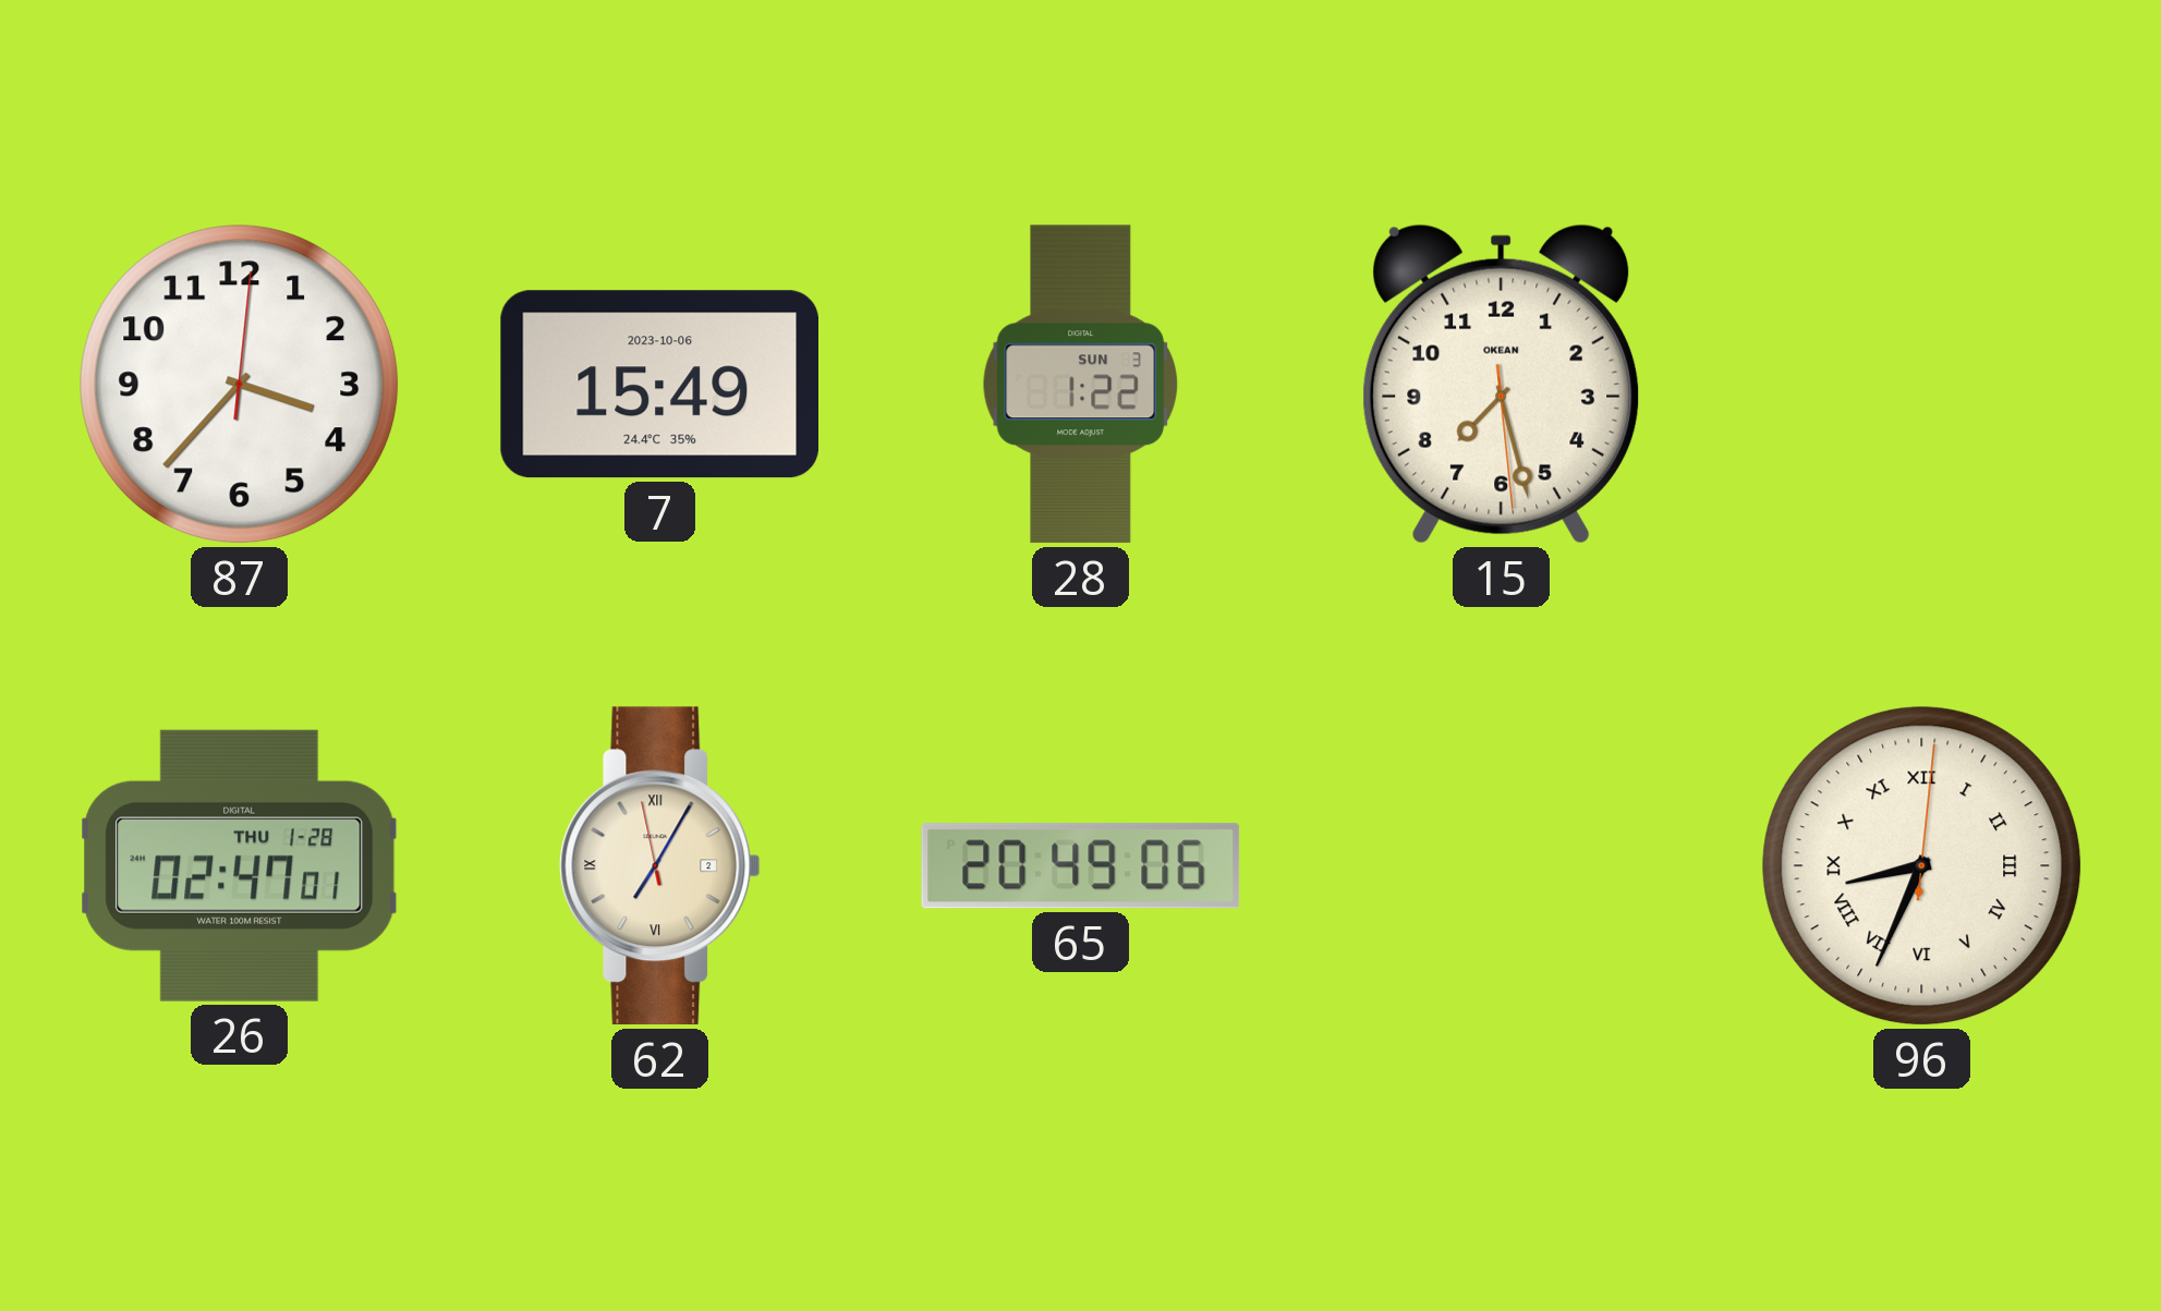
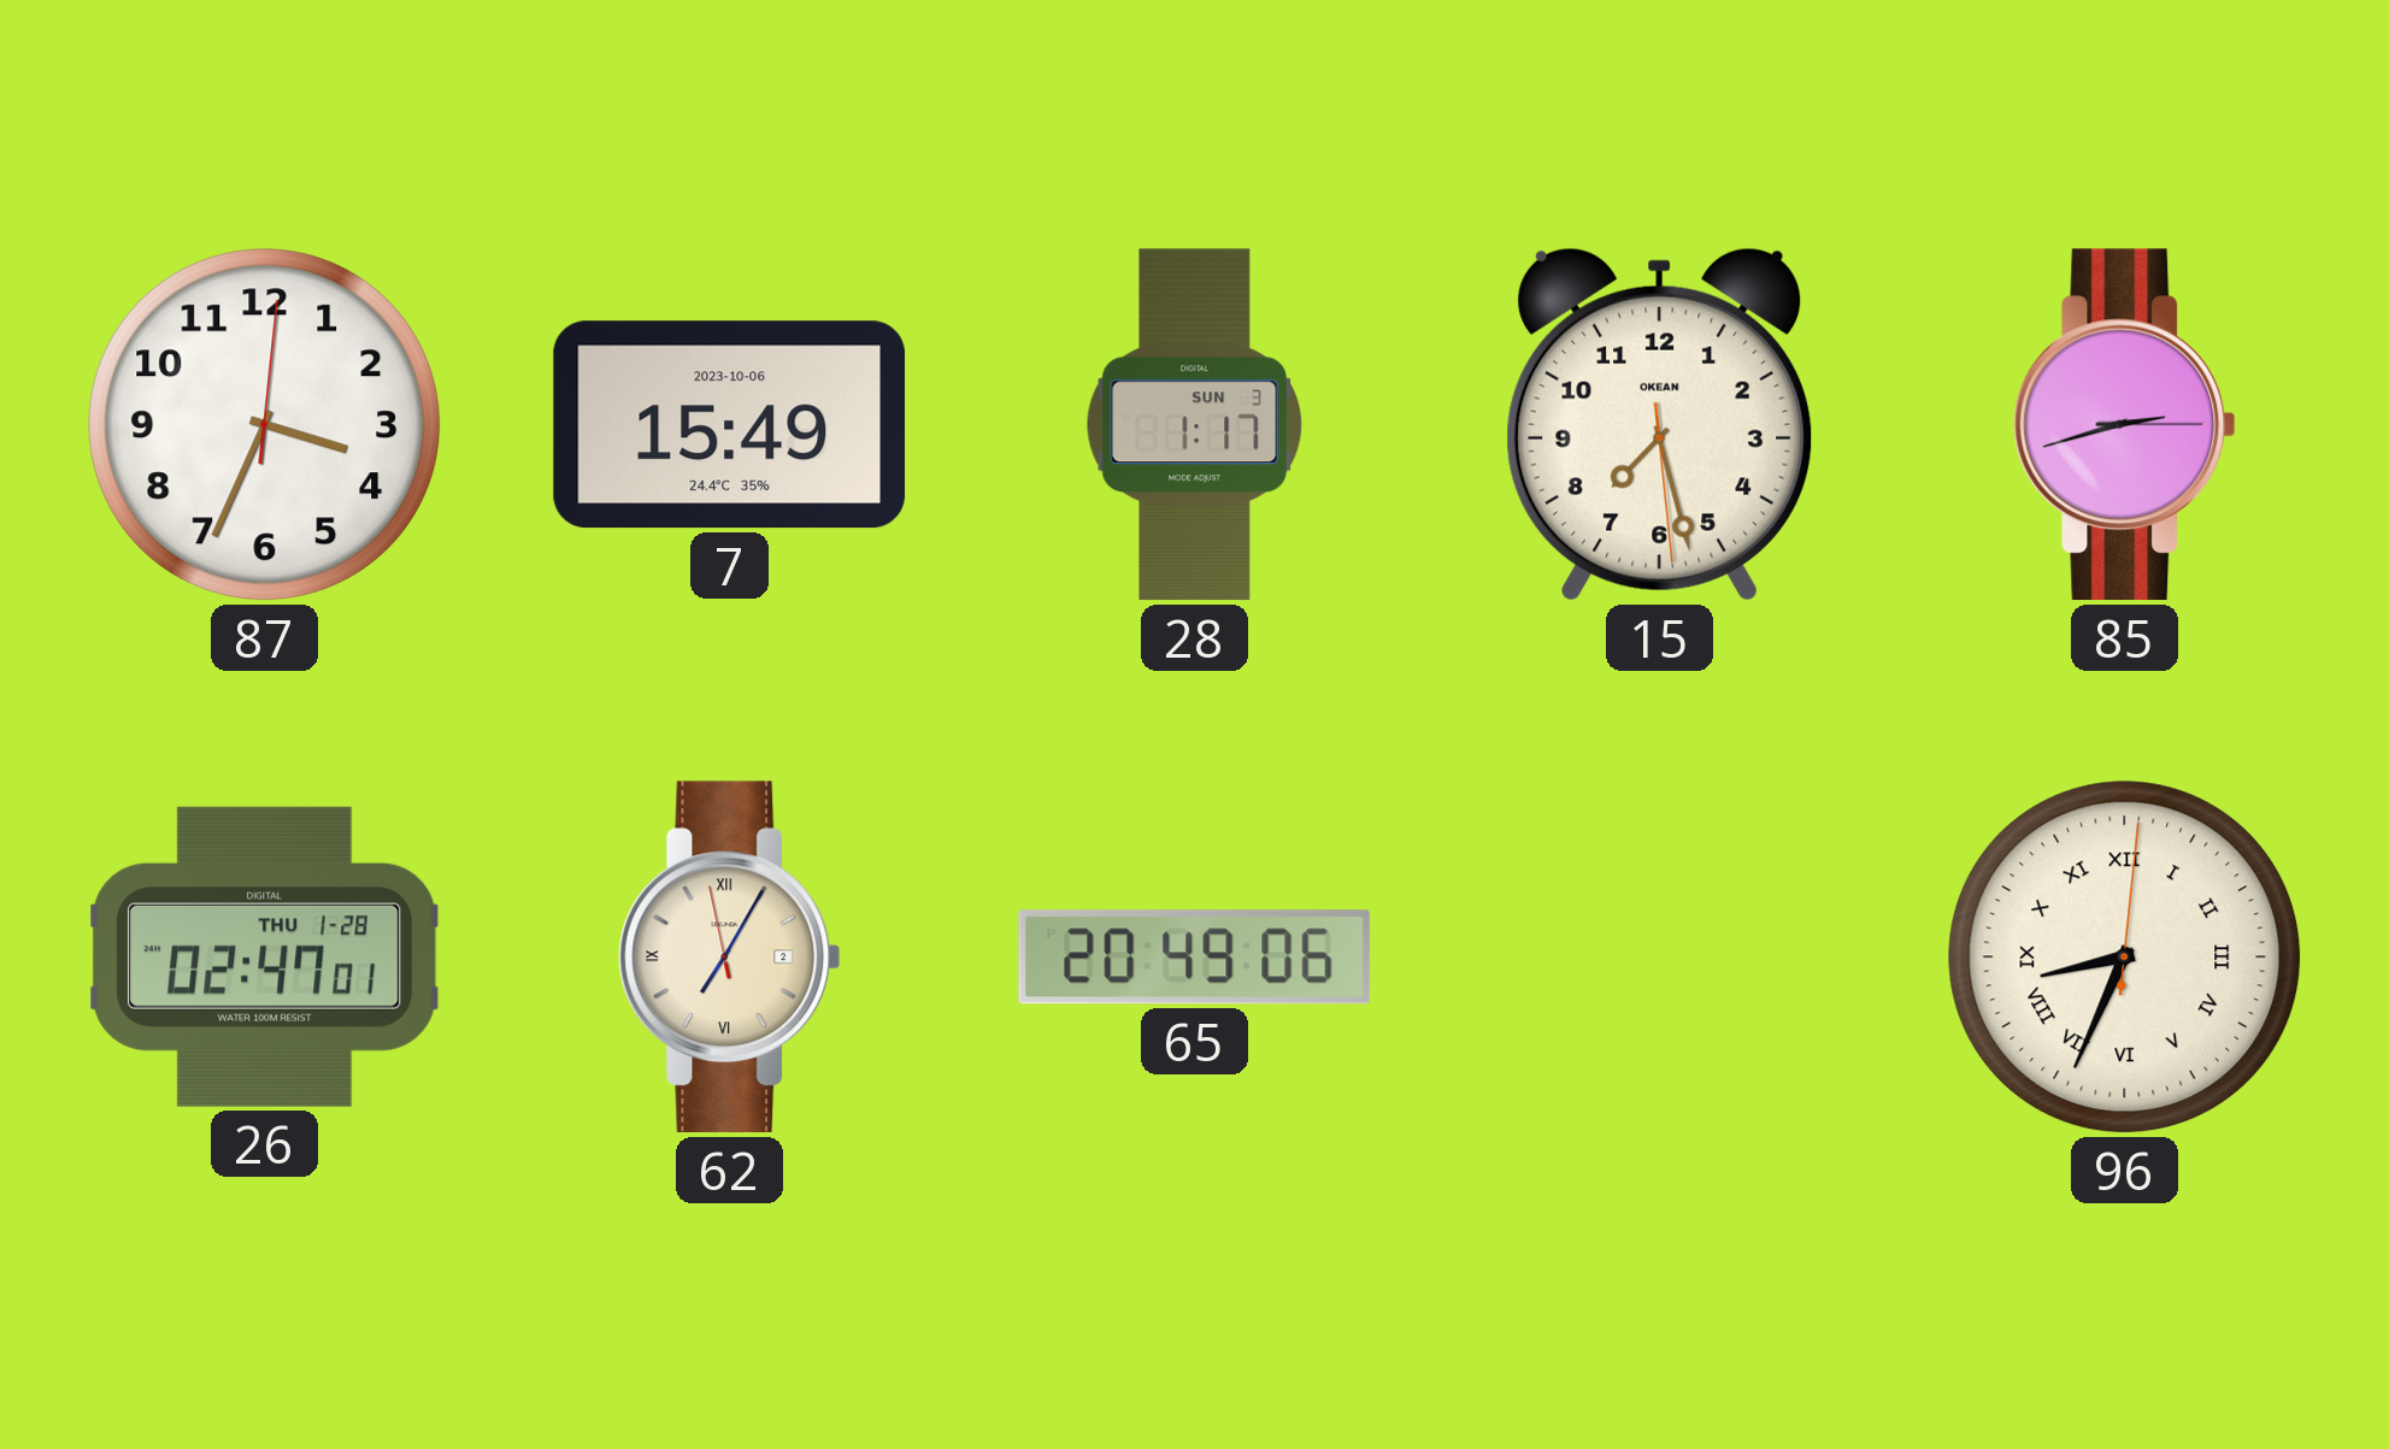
87: 3:37 -> 3:34 (265, 425)
28: 1:22 -> 1:17 (1195, 425)
85: none -> 2:42 (2125, 425)
